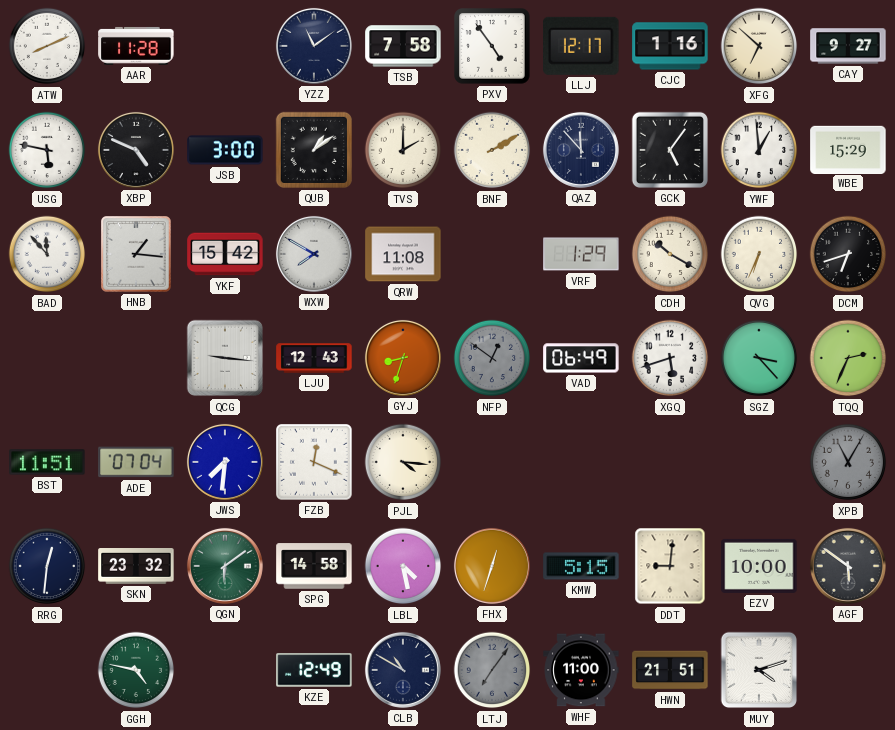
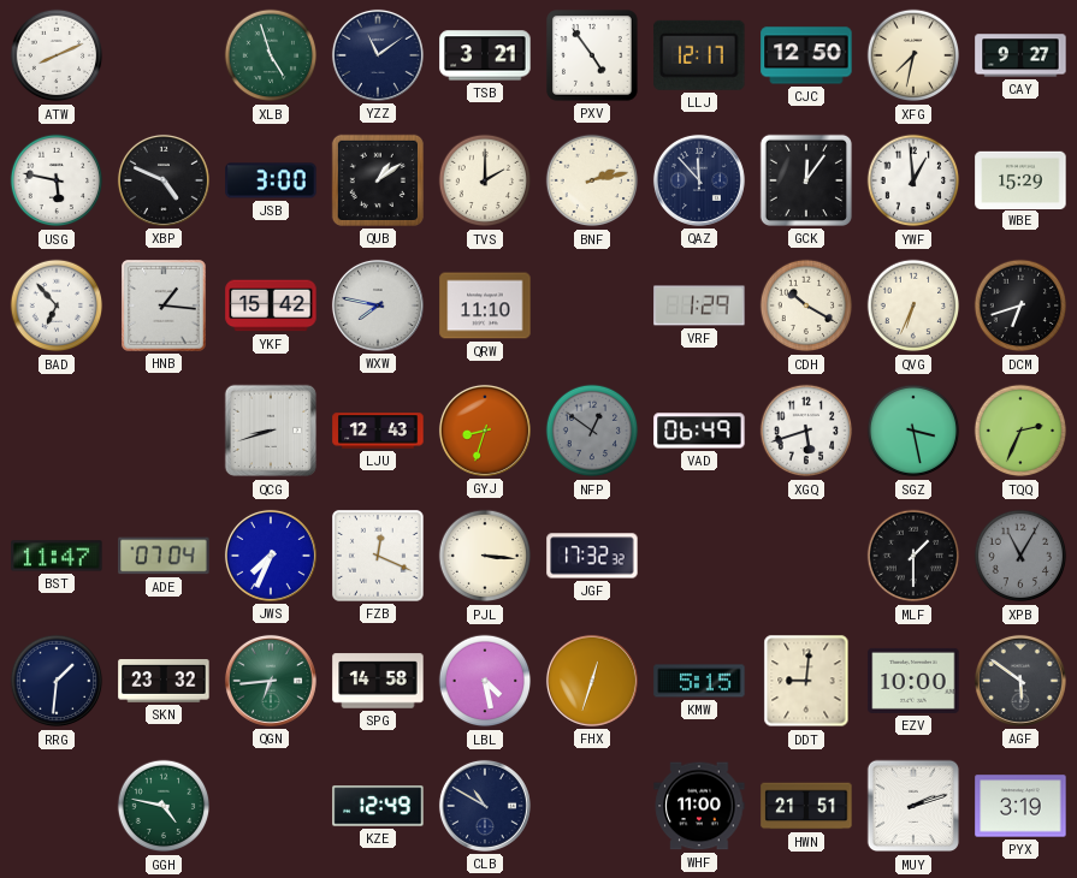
AAR: 11:28 -> none (136, 46)
XLB: none -> 4:57 (271, 55)
TSB: 7:58 -> 3:21 (485, 55)
CJC: 1:16 -> 12:50 (806, 55)
XFG: 6:52 -> 7:32 (913, 55)
BNF: 2:10 -> 2:13 (592, 180)
GCK: 5:06 -> 12:06 (806, 180)
BAD: 11:53 -> 6:53 (57, 305)
WXW: 7:50 -> 7:47 (378, 305)
QRW: 11:08 -> 11:10 (485, 305)
QCG: 9:16 -> 8:42 (271, 431)
SGZ: 3:23 -> 3:28 (913, 431)
BST: 11:51 -> 11:47 (57, 556)
JWS: 7:31 -> 7:34 (271, 556)
PJL: 4:16 -> 3:16 (485, 556)
JGF: none -> 17:32 (592, 556)
MLF: none -> 1:30 (913, 556)
RRG: 12:31 -> 1:31 (57, 681)
QGN: 6:09 -> 6:44 (271, 681)
LTJ: 7:06 -> none (492, 670)
MUY: 4:12 -> 2:12 (913, 806)
PYX: none -> 3:19 (1020, 806)
